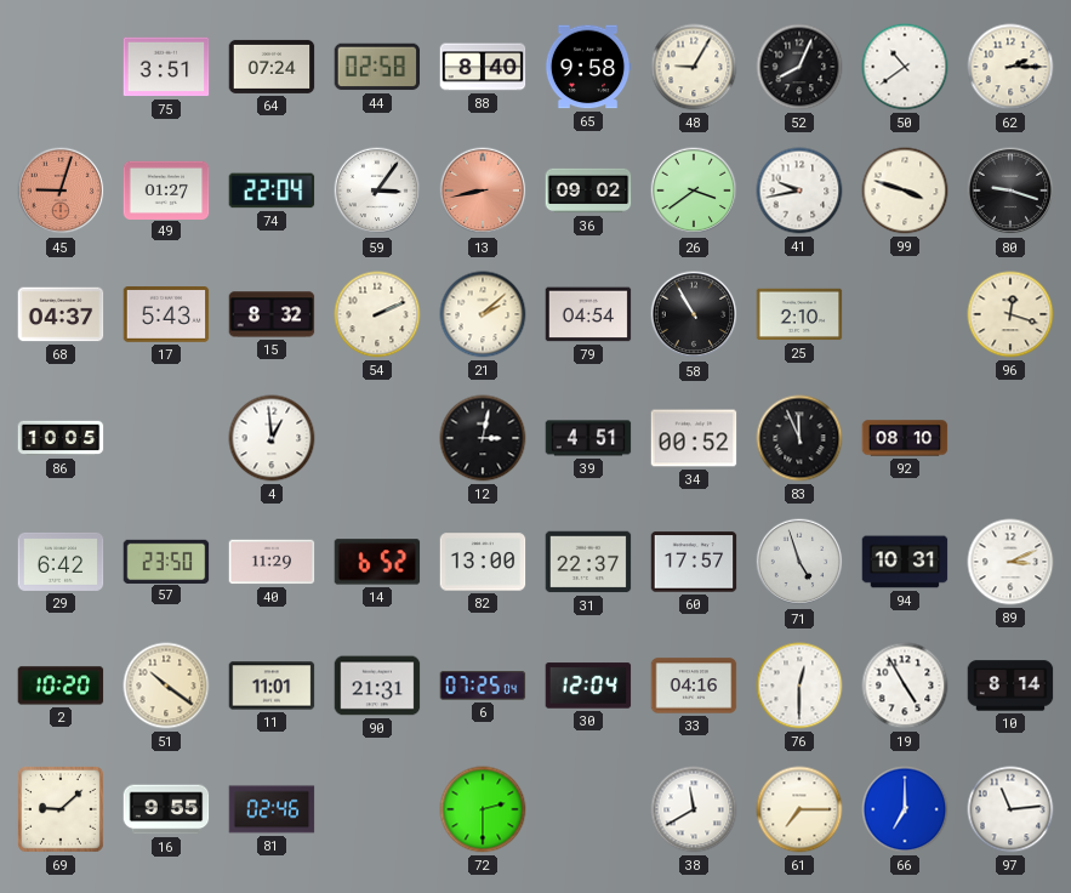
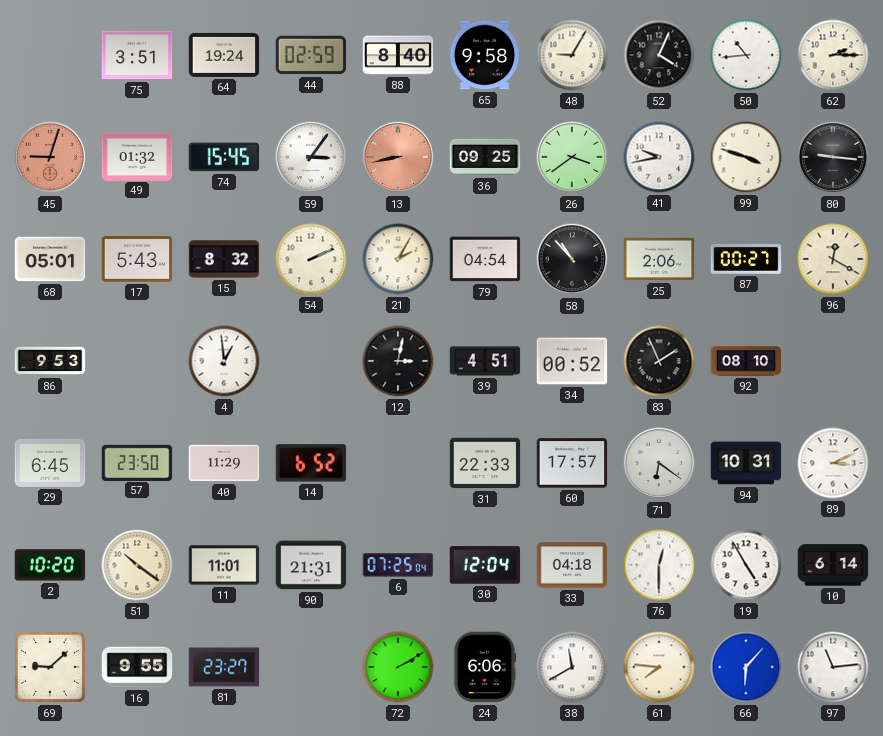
64: 07:24 -> 19:24 (224, 55)
44: 02:58 -> 02:59 (311, 55)
52: 8:04 -> 4:04 (659, 55)
50: 10:39 -> 10:44 (746, 55)
49: 01:27 -> 01:32 (137, 156)
74: 22:04 -> 15:45 (224, 157)
36: 09:02 -> 09:25 (485, 157)
80: 9:18 -> 9:16 (833, 157)
68: 04:37 -> 05:01 (50, 259)
21: 2:08 -> 2:05 (398, 259)
58: 10:55 -> 10:53 (572, 259)
25: 2:10 -> 2:06 (659, 259)
87: none -> 00:27 (746, 259)
96: 12:18 -> 12:20 (833, 259)
86: 10:05 -> 9:53 (50, 361)
83: 11:56 -> 1:56 (659, 361)
29: 6:42 -> 6:45 (50, 463)
82: 13:00 -> none (483, 562)
31: 22:37 -> 22:33 (485, 463)
71: 4:57 -> 6:21 (659, 463)
33: 04:16 -> 04:18 (572, 565)
10: 8:14 -> 6:14 (833, 565)
81: 02:46 -> 23:27 (224, 667)
72: 2:30 -> 2:10 (398, 667)
24: none -> 6:06 (485, 667)
61: 7:15 -> 7:46 (659, 667)
66: 7:00 -> 6:07 (746, 667)
